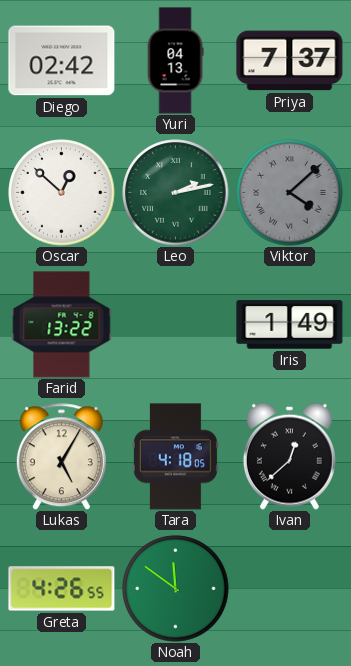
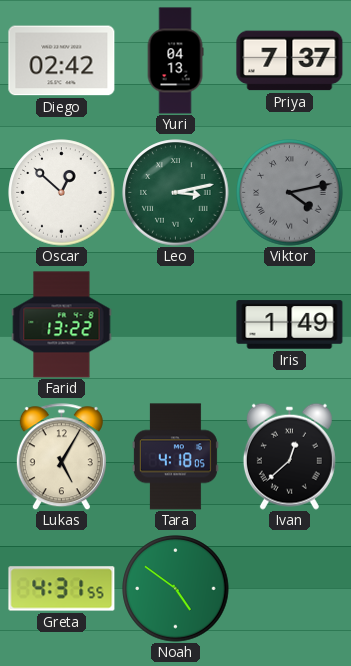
Leo: 2:13 -> 3:13 (176, 193)
Viktor: 4:08 -> 4:13 (290, 193)
Greta: 4:26 -> 4:31 (62, 589)
Noah: 11:51 -> 4:51 (176, 589)
